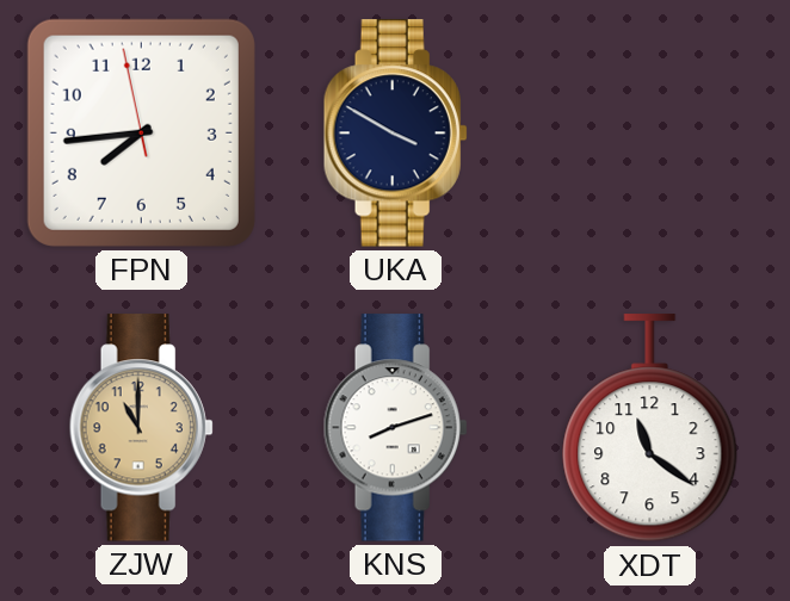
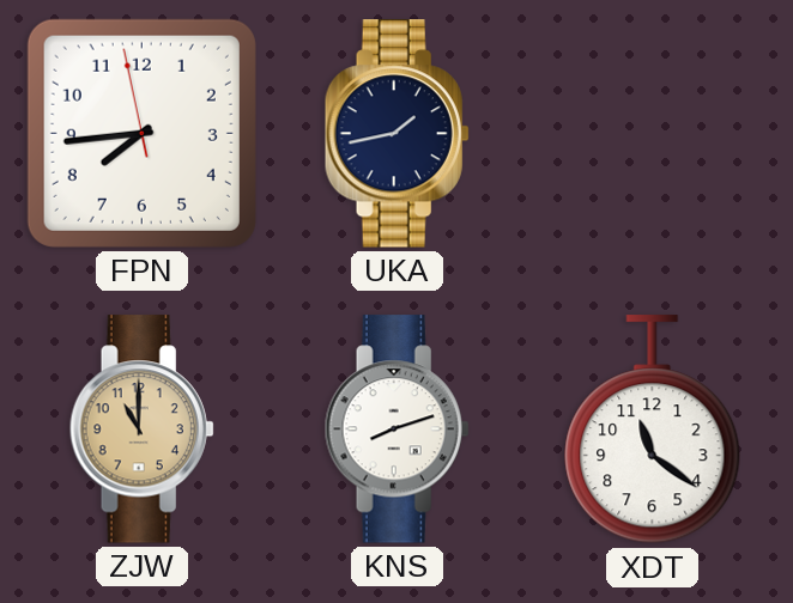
UKA: 3:50 -> 1:43 (396, 134)
